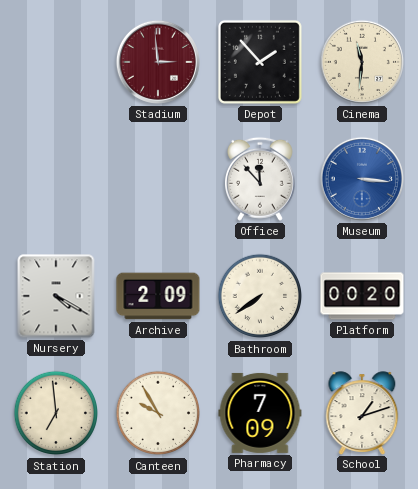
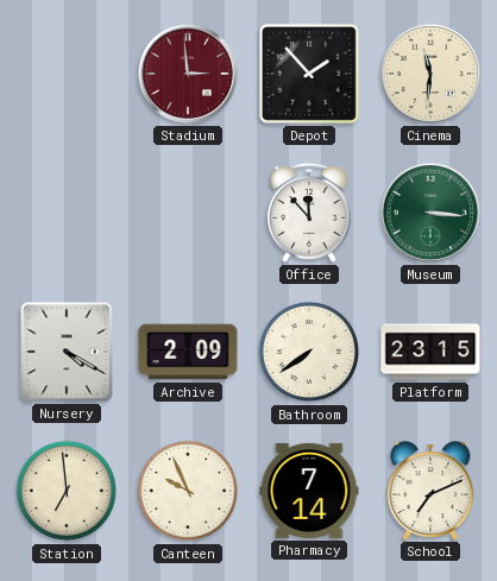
Museum dial: blue -> green (430, 213)
Platform: 00:20 -> 23:15 (430, 352)
Canteen: 9:55 -> 9:56 (188, 491)
Pharmacy: 7:09 -> 7:14 (309, 491)
School: 1:12 -> 7:11 (430, 491)
